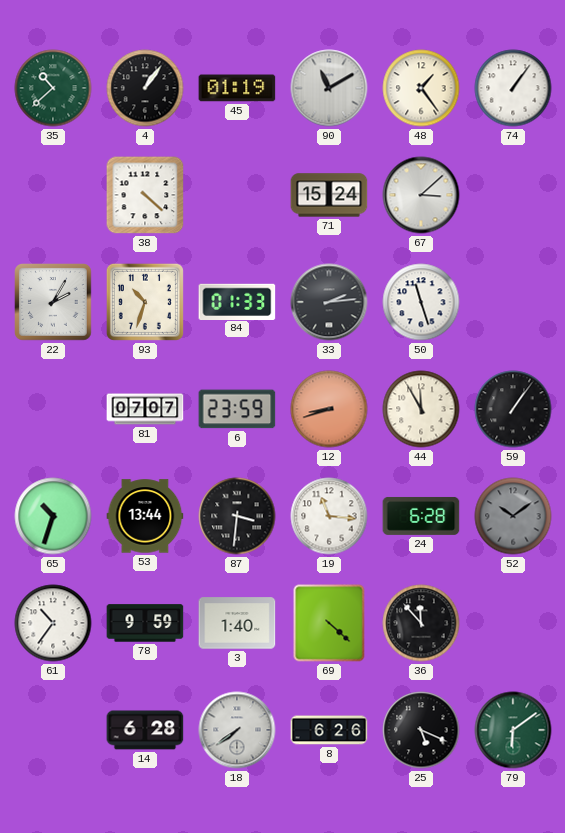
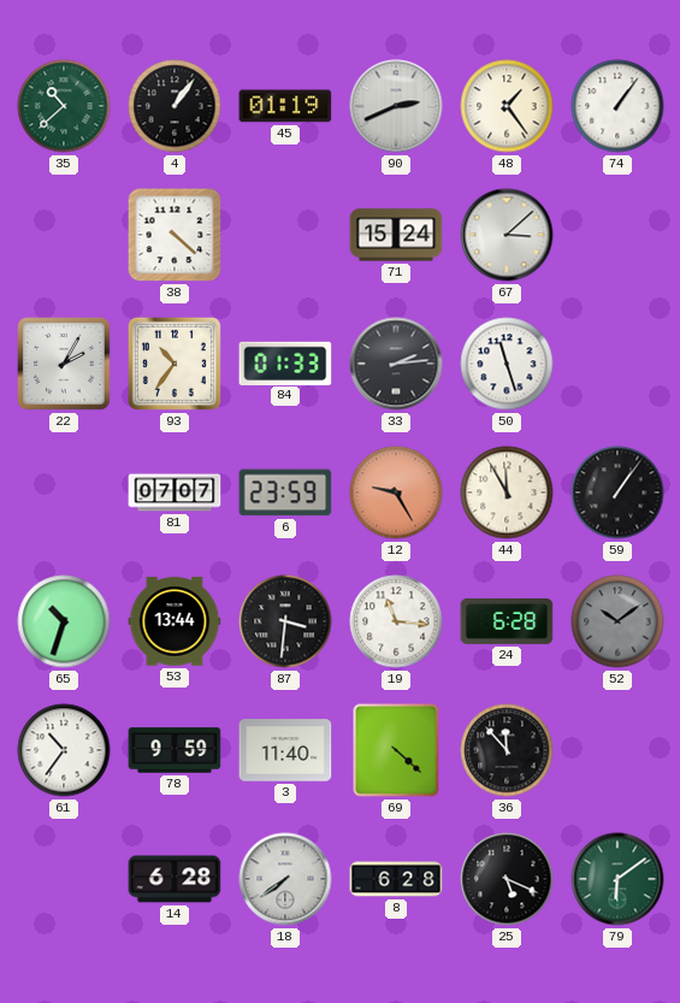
90: 11:10 -> 2:41 (396, 106)
93: 10:33 -> 10:36 (175, 364)
12: 8:42 -> 9:25 (396, 492)
3: 1:40 -> 11:40 (285, 750)
8: 6:26 -> 6:28 (396, 879)
